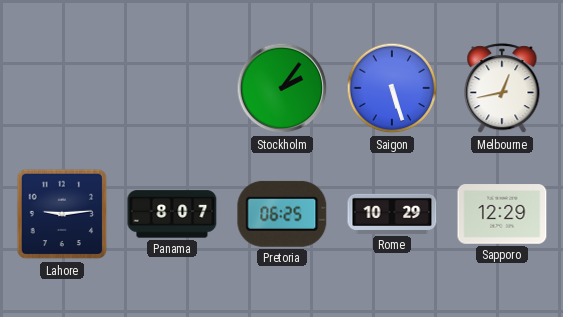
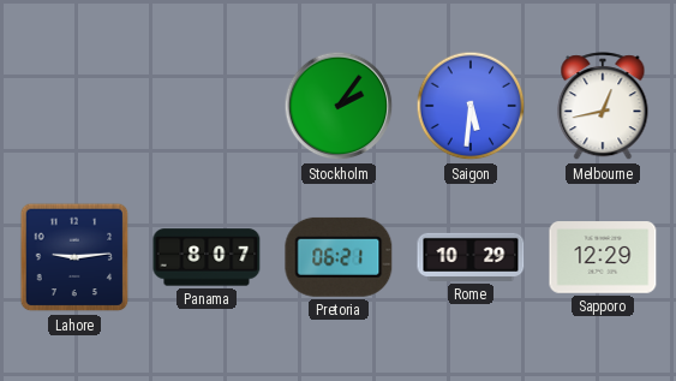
Saigon: 5:27 -> 5:31 (471, 106)
Pretoria: 06:25 -> 06:21 (339, 257)
